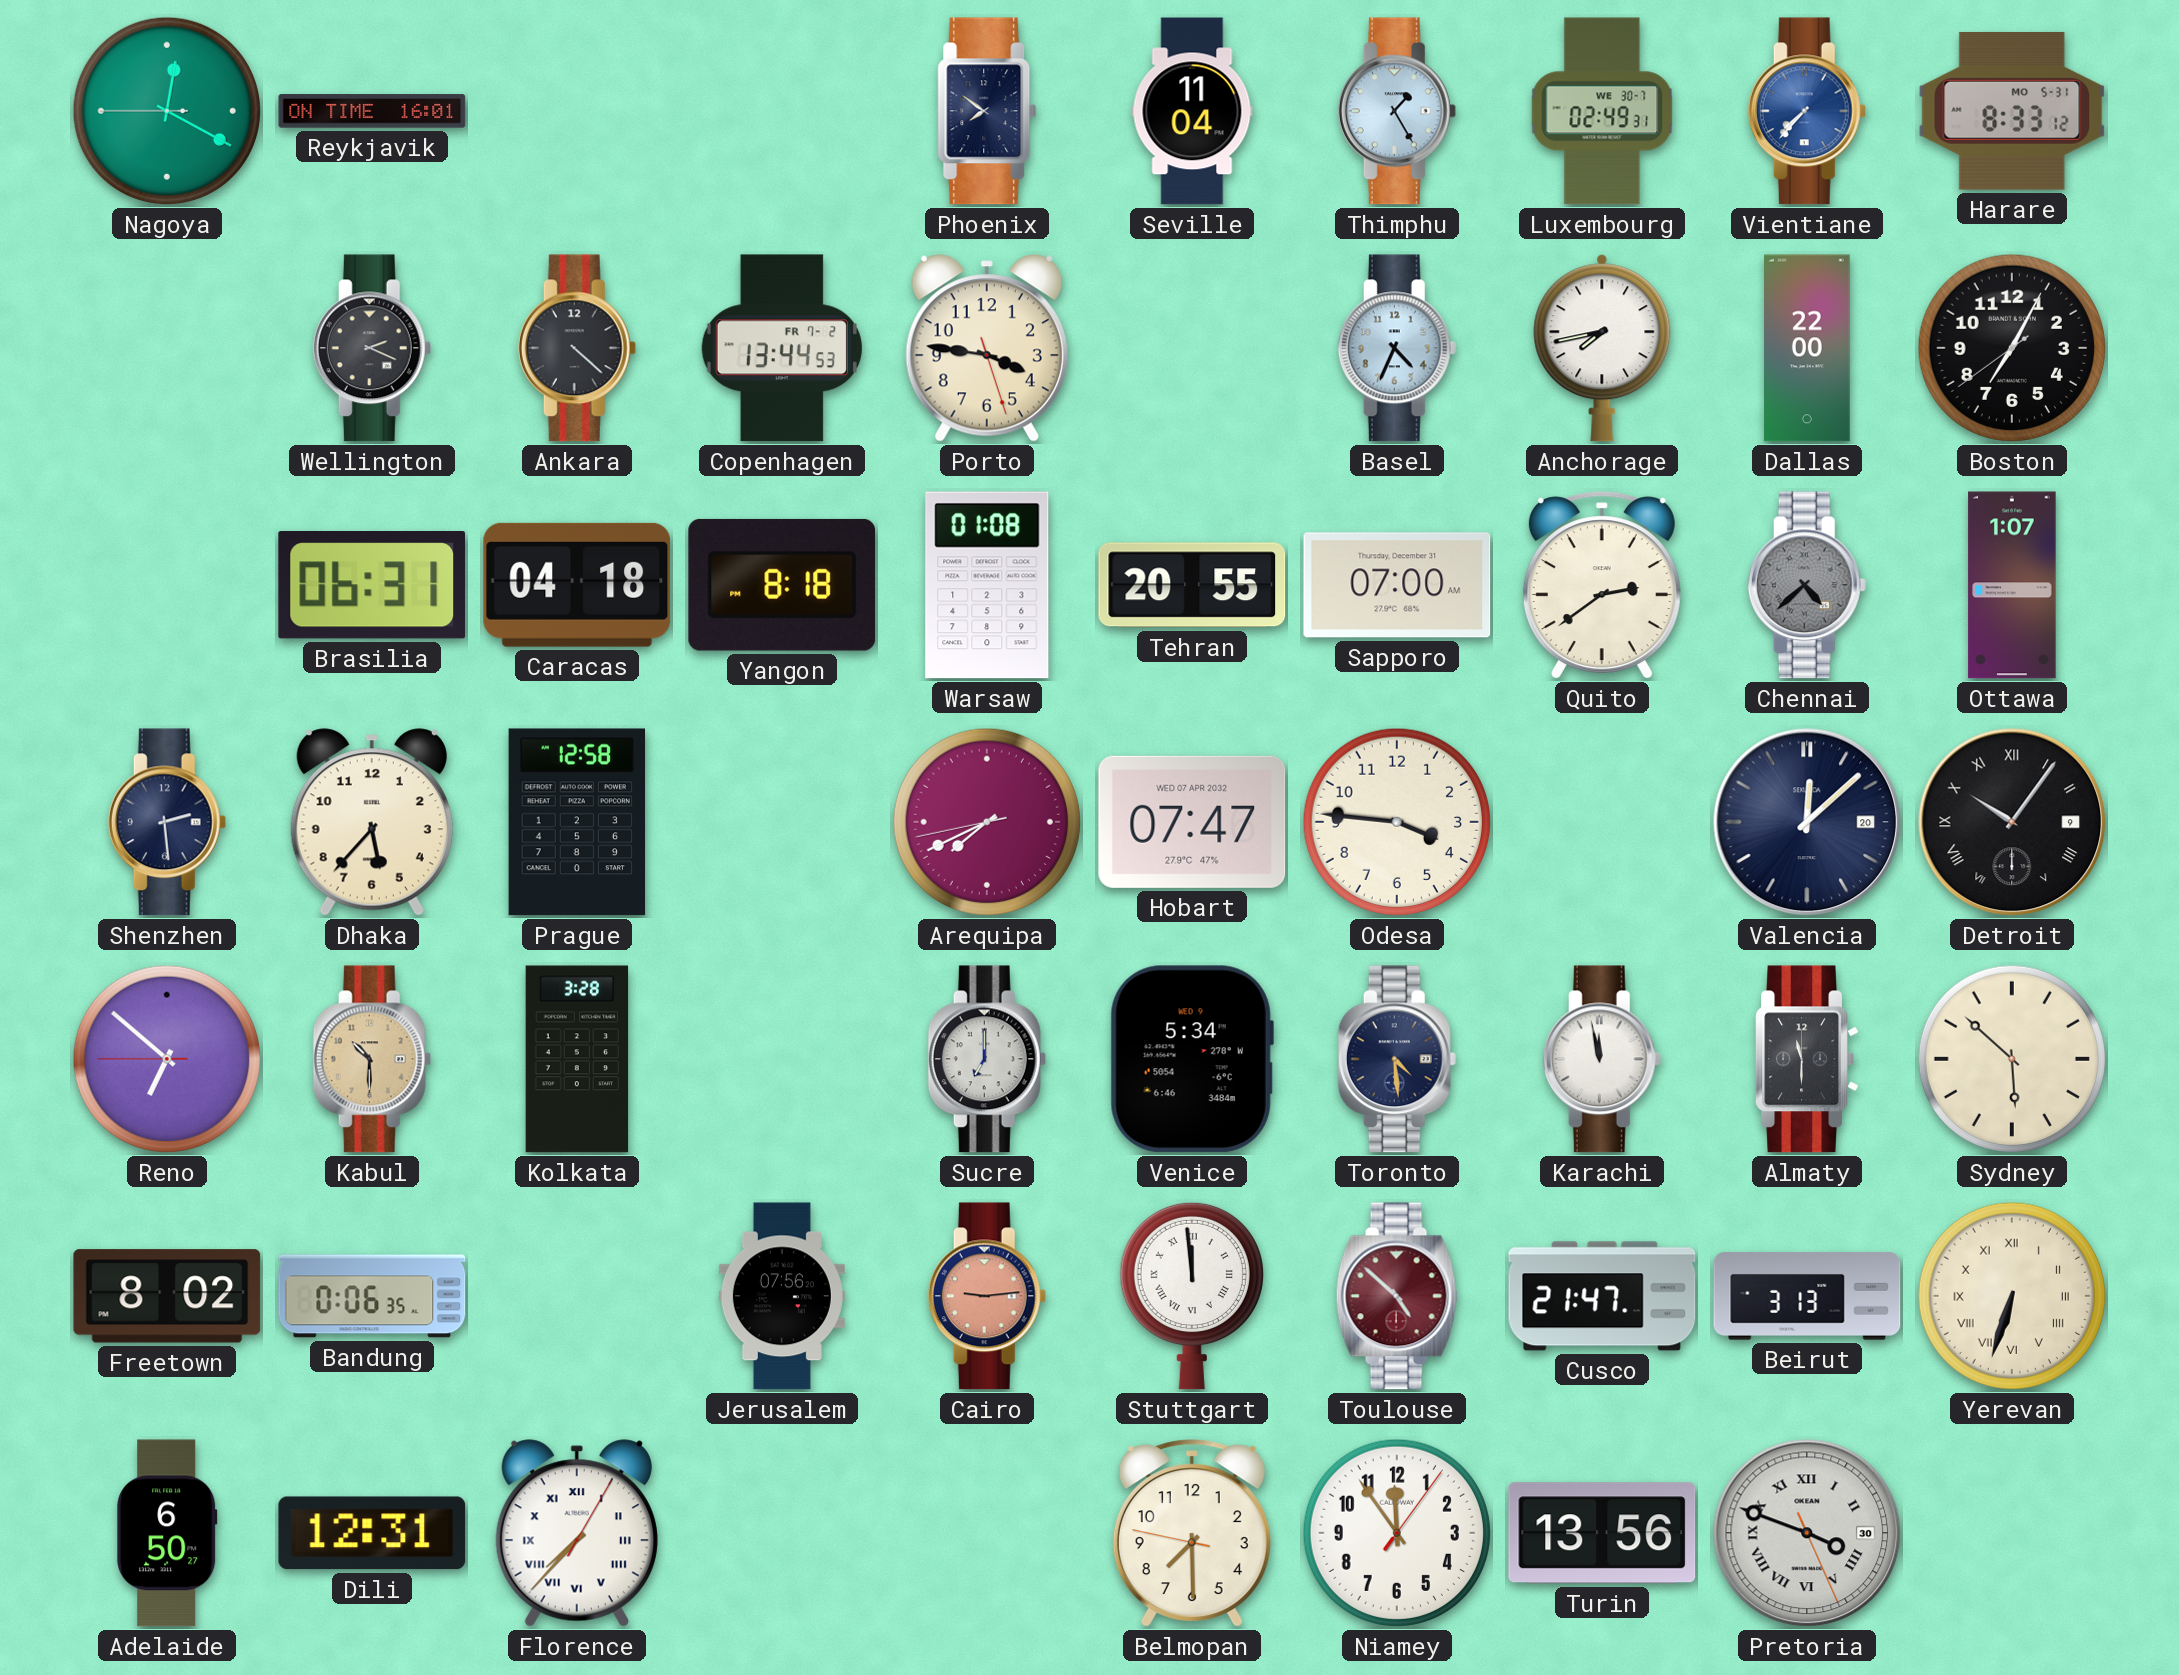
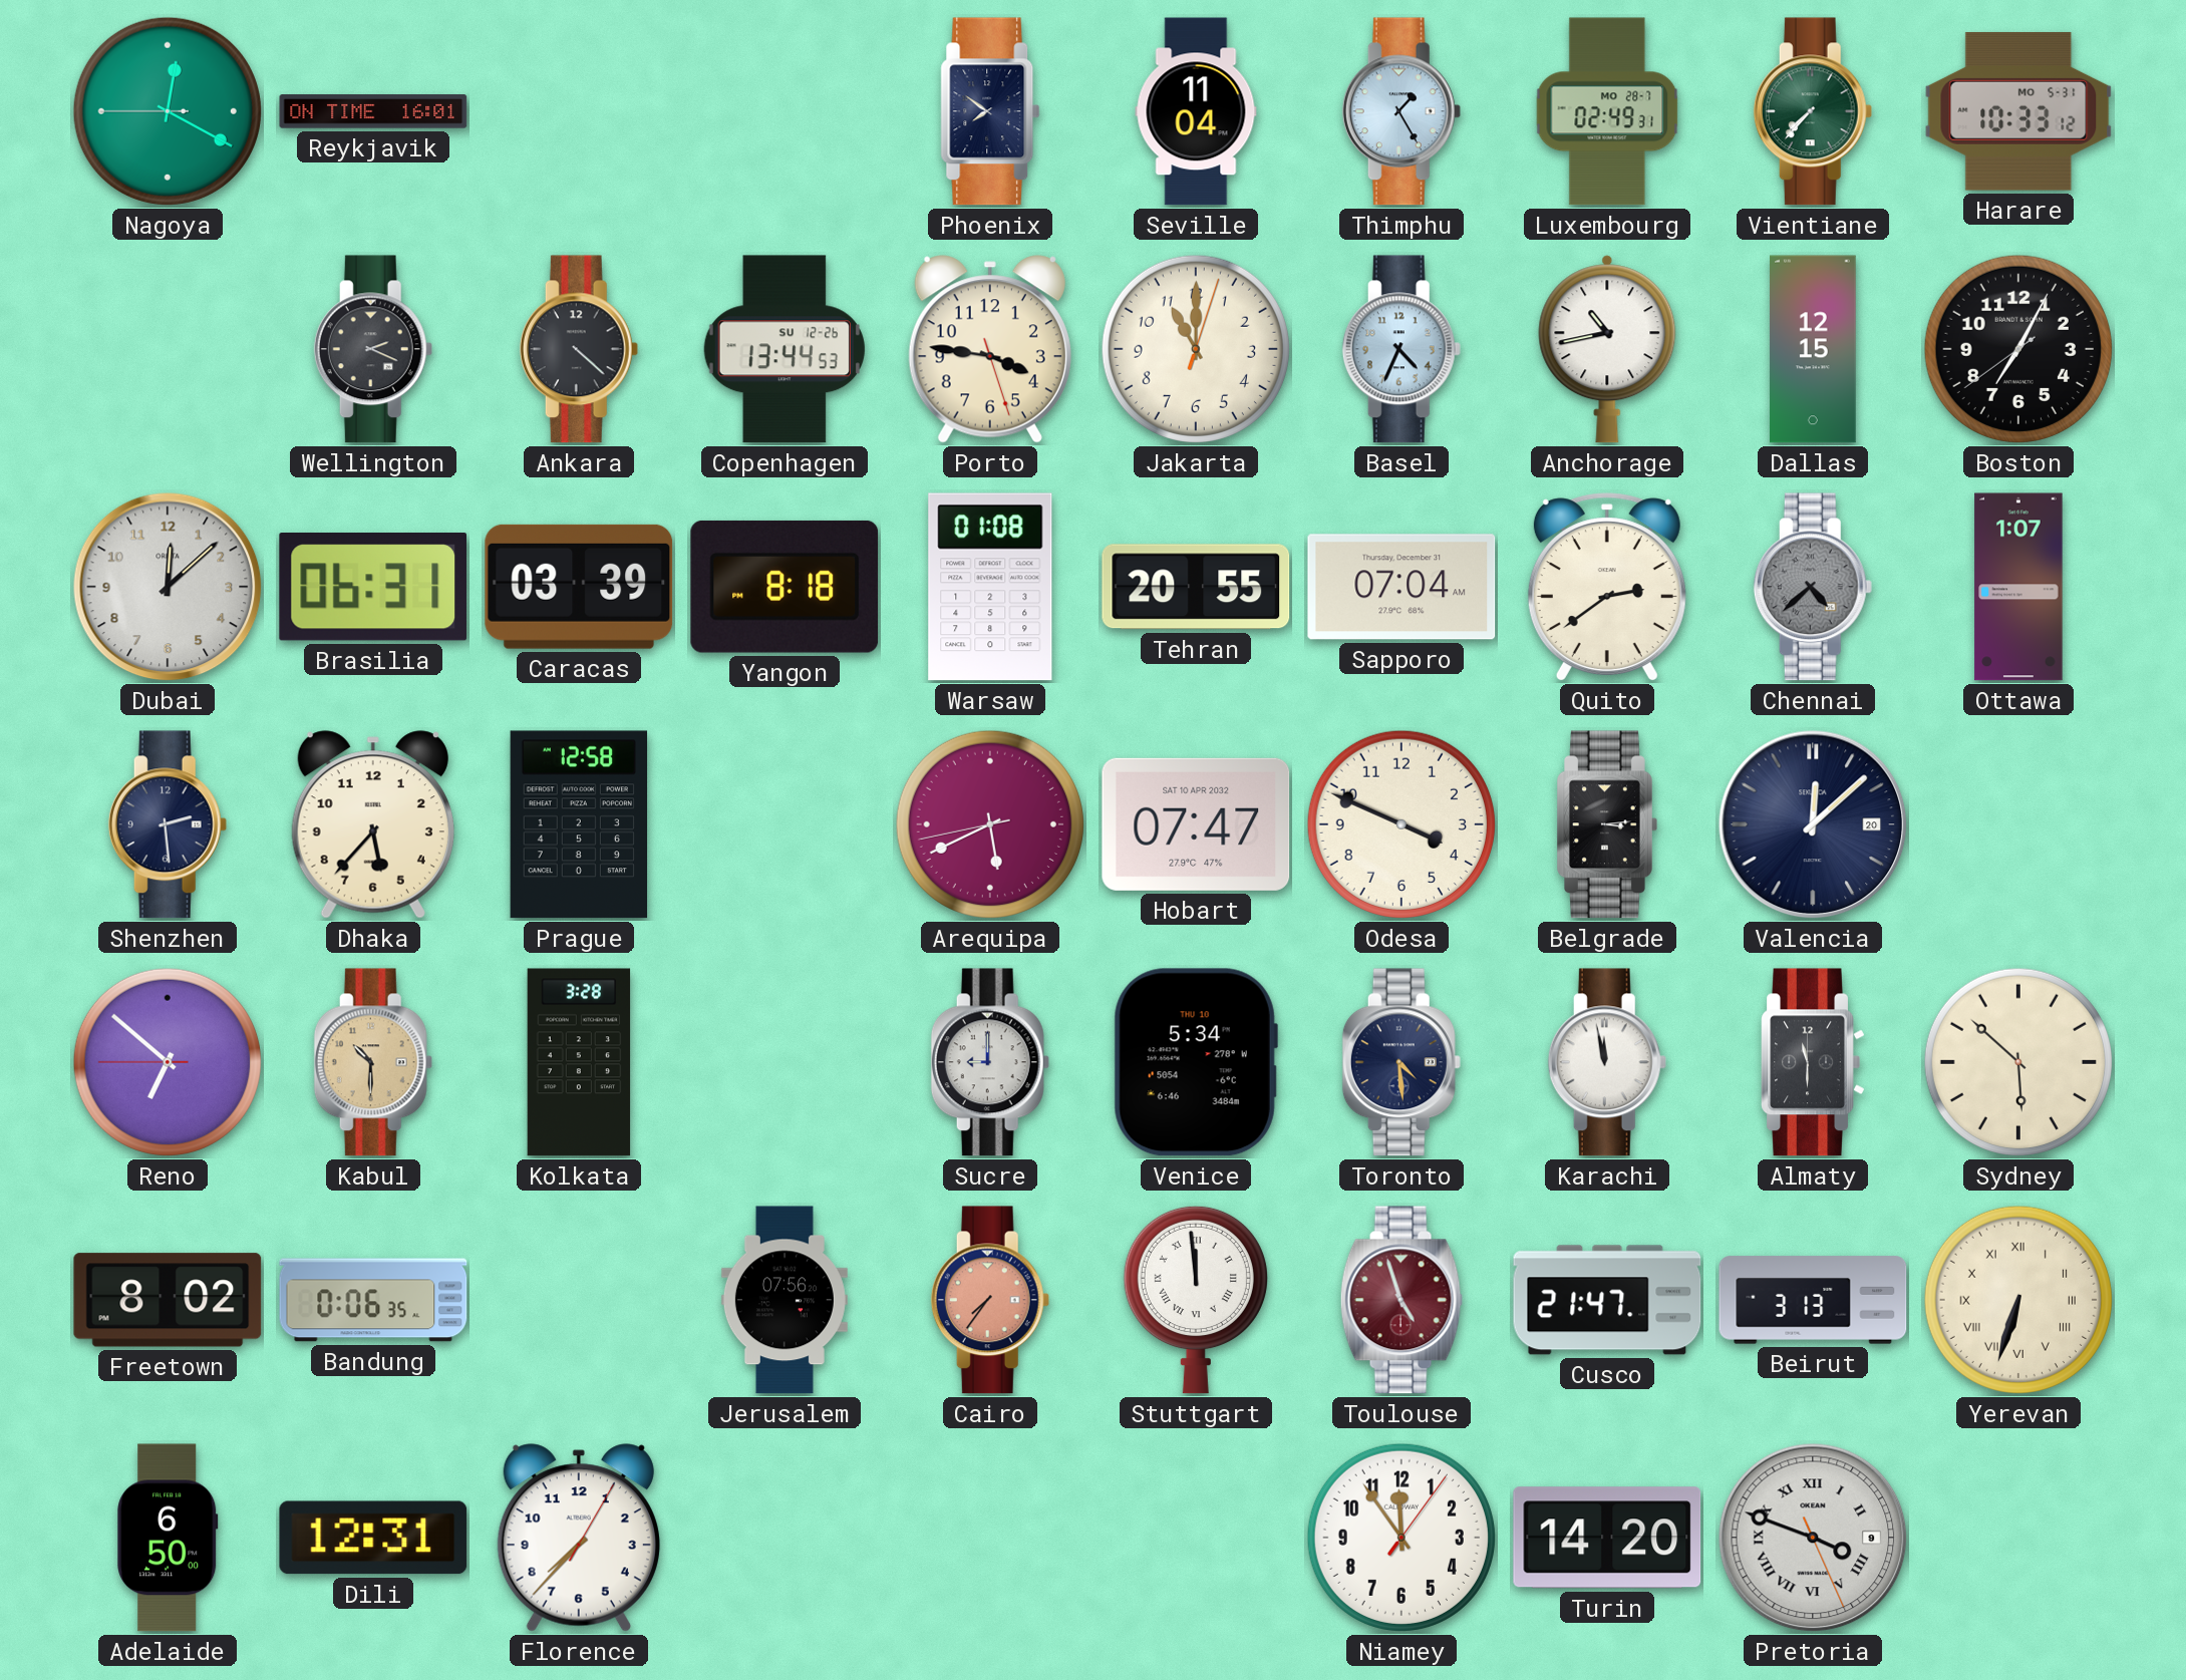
Luxembourg date: WE 30-7 -> MO 28-7 (1607, 111)
Vientiane dial: blue -> green (1813, 111)
Harare: 8:33 -> 10:33 (2018, 111)
Copenhagen date: FR 7-2 -> SU 12-26 (785, 349)
Jakarta: none -> 11:00 (1196, 349)
Anchorage: 7:43 -> 10:43 (1607, 349)
Dallas: 22:00 -> 12:15 (1813, 349)
Dubai: none -> 12:08 (168, 587)
Caracas: 04:18 -> 03:39 (579, 587)
Sapporo: 07:00 -> 07:04 (1401, 587)
Arequipa: 7:40 -> 5:40 (990, 824)
Hobart date: WED 07 APR 2032 -> SAT 10 APR 2032 (1196, 824)
Odesa: 3:46 -> 3:49 (1401, 824)
Belgrade: none -> 3:14 (1607, 824)
Detroit: 10:06 -> none (2012, 822)
Sucre: 7:00 -> 9:00 (990, 1062)
Venice date: WED 9 -> THU 10 (1196, 1062)
Cairo: 9:14 -> 7:36 (990, 1300)
Toulouse: 4:52 -> 4:57 (1401, 1300)
Adelaide: 6:50:27 -> 6:50:00 (168, 1538)
Florence numerals: Roman -> Arabic (579, 1538)
Belmopan: 7:29 -> none (1192, 1534)
Turin: 13:56 -> 14:20 (1607, 1538)
Pretoria date: 30 -> 9 (1813, 1538)
